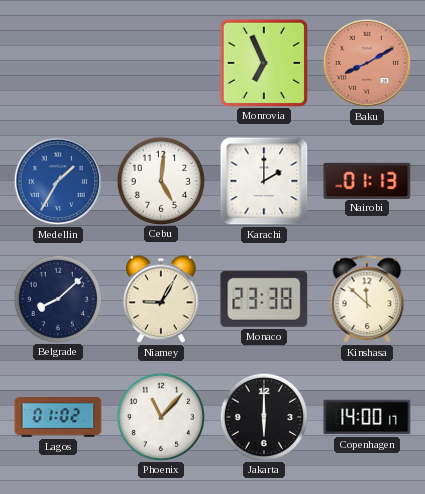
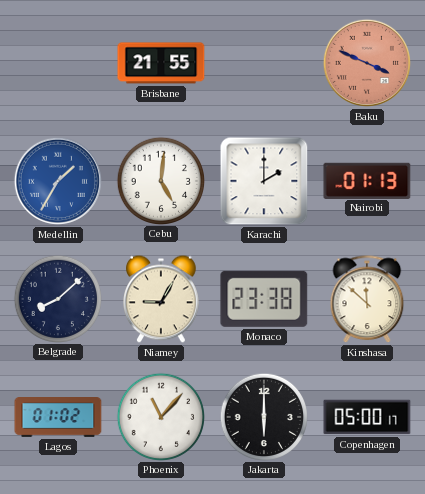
Brisbane: none -> 21:55 (161, 63)
Monrovia: 6:56 -> none (263, 62)
Baku: 8:10 -> 3:49 (367, 63)
Copenhagen: 14:00 -> 05:00 (367, 417)
